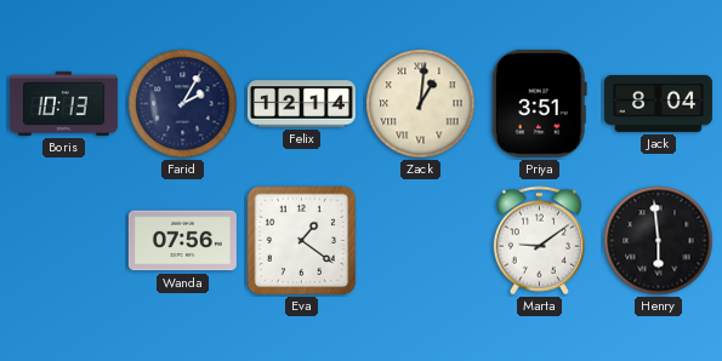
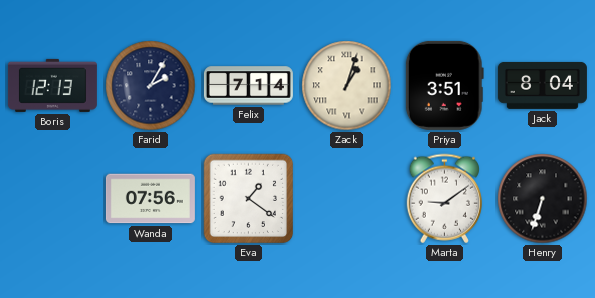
Boris: 10:13 -> 12:13 (52, 85)
Felix: 12:14 -> 7:14 (248, 86)
Zack: 1:01 -> 1:03 (347, 86)
Henry: 5:59 -> 6:33 (543, 199)
